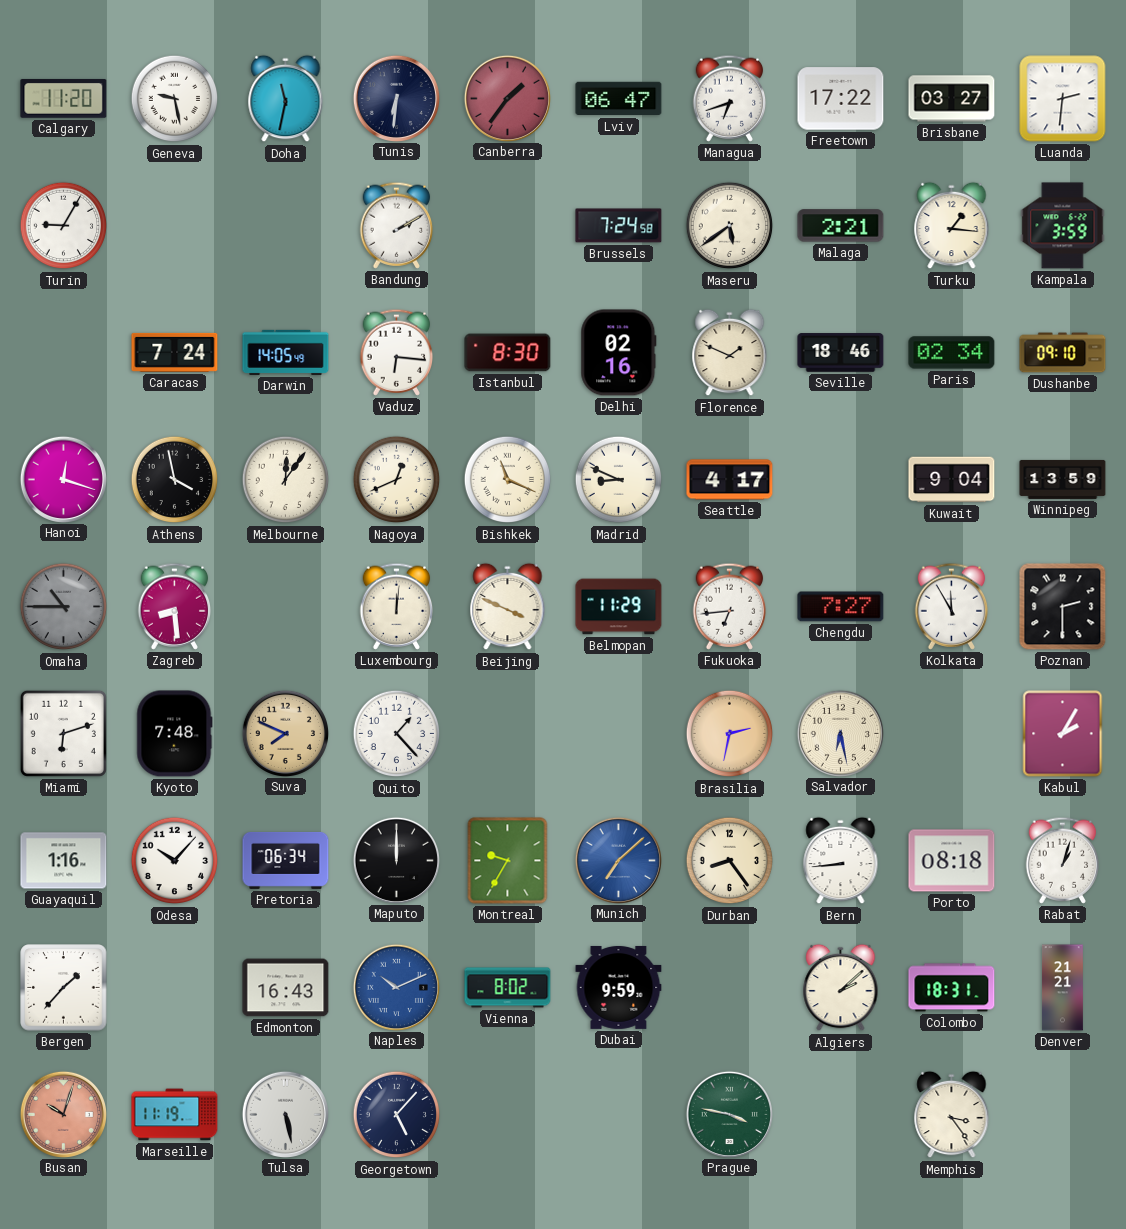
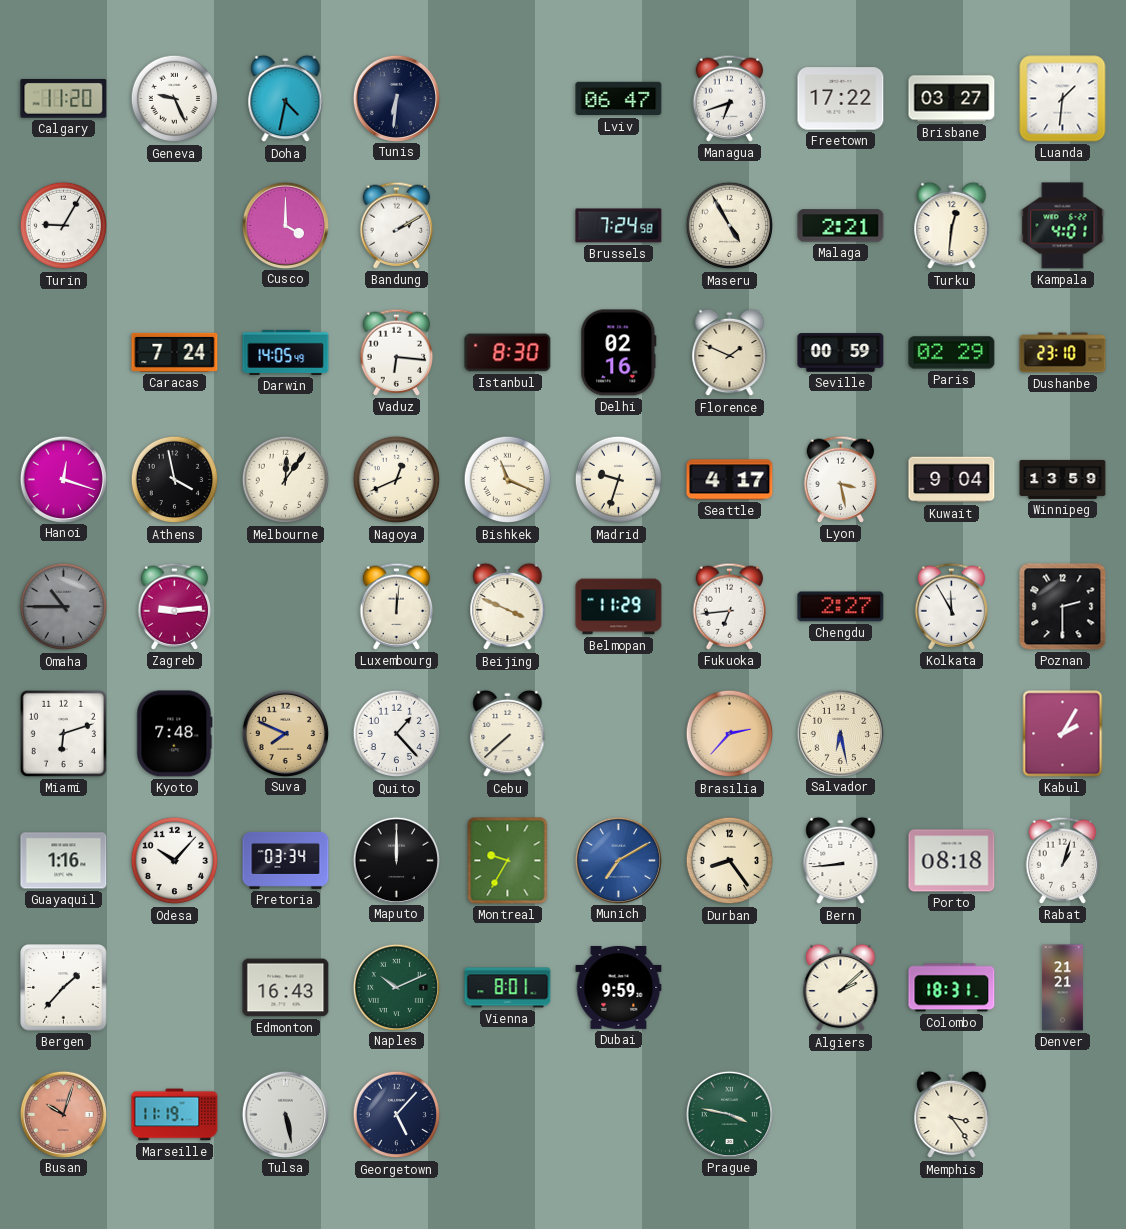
Geneva: 9:28 -> 9:26 (175, 99)
Doha: 11:32 -> 4:32 (286, 99)
Canberra: 1:36 -> none (507, 98)
Luanda: 2:31 -> 1:31 (1063, 99)
Cusco: none -> 4:00 (285, 225)
Maseru: 5:39 -> 4:55 (730, 226)
Turku: 1:16 -> 12:31 (952, 226)
Kampala: 3:59 -> 4:01 (1063, 226)
Seville: 18:46 -> 00:59 (841, 353)
Paris: 02:34 -> 02:29 (952, 353)
Dushanbe: 09:10 -> 23:10 (1063, 353)
Madrid: 8:49 -> 9:33 (619, 480)
Lyon: none -> 3:28 (841, 479)
Zagreb: 8:29 -> 9:14 (175, 606)
Chengdu: 7:27 -> 2:27 (841, 607)
Cebu: none -> 7:38 (508, 734)
Brasilia: 2:32 -> 2:37 (730, 734)
Pretoria: 06:34 -> 03:34 (286, 860)
Munich: 7:08 -> 7:10 (618, 860)
Naples dial: blue -> green (396, 987)
Vienna: 8:02 -> 8:01 (508, 988)
